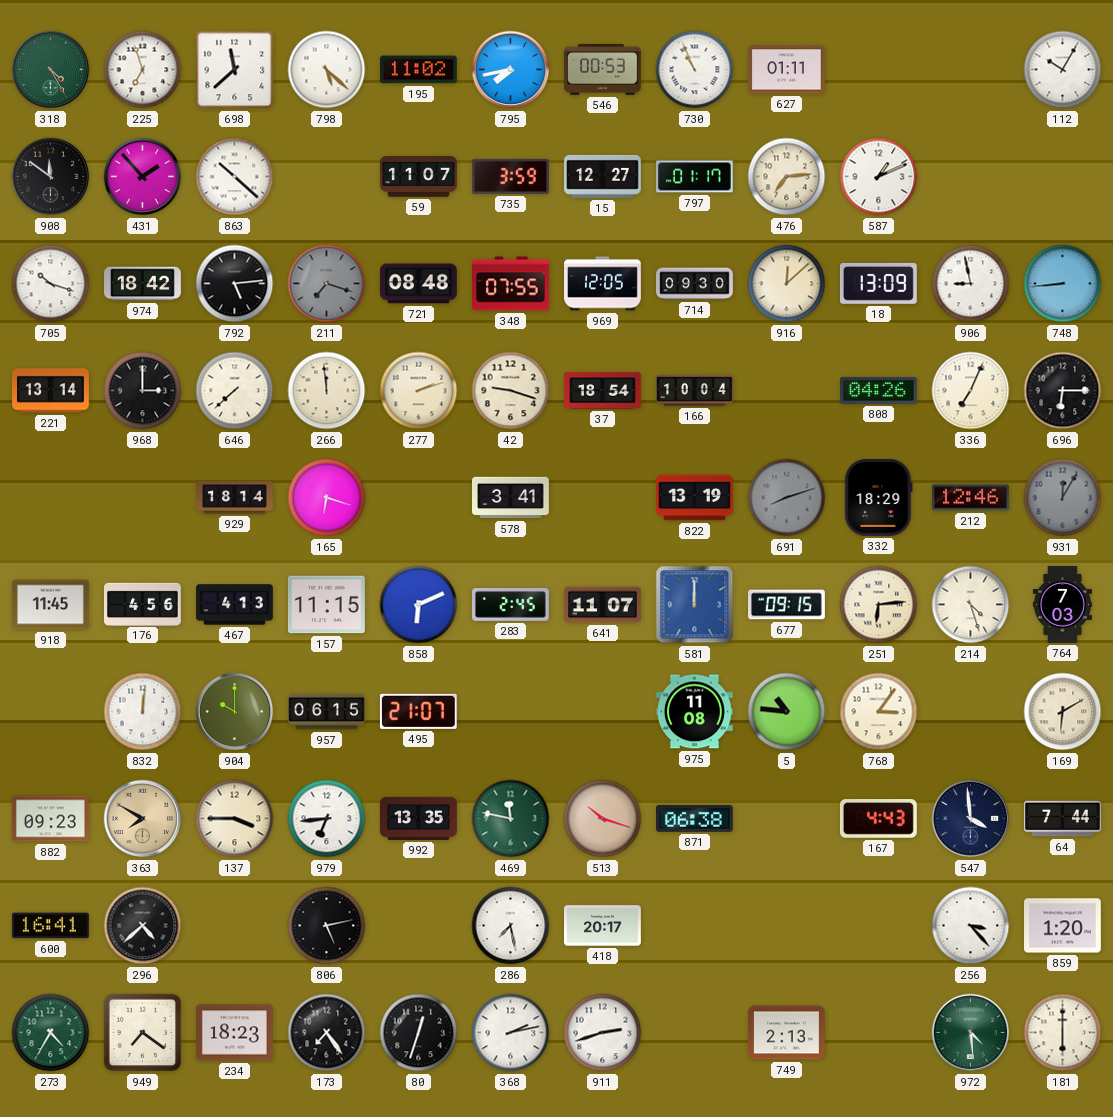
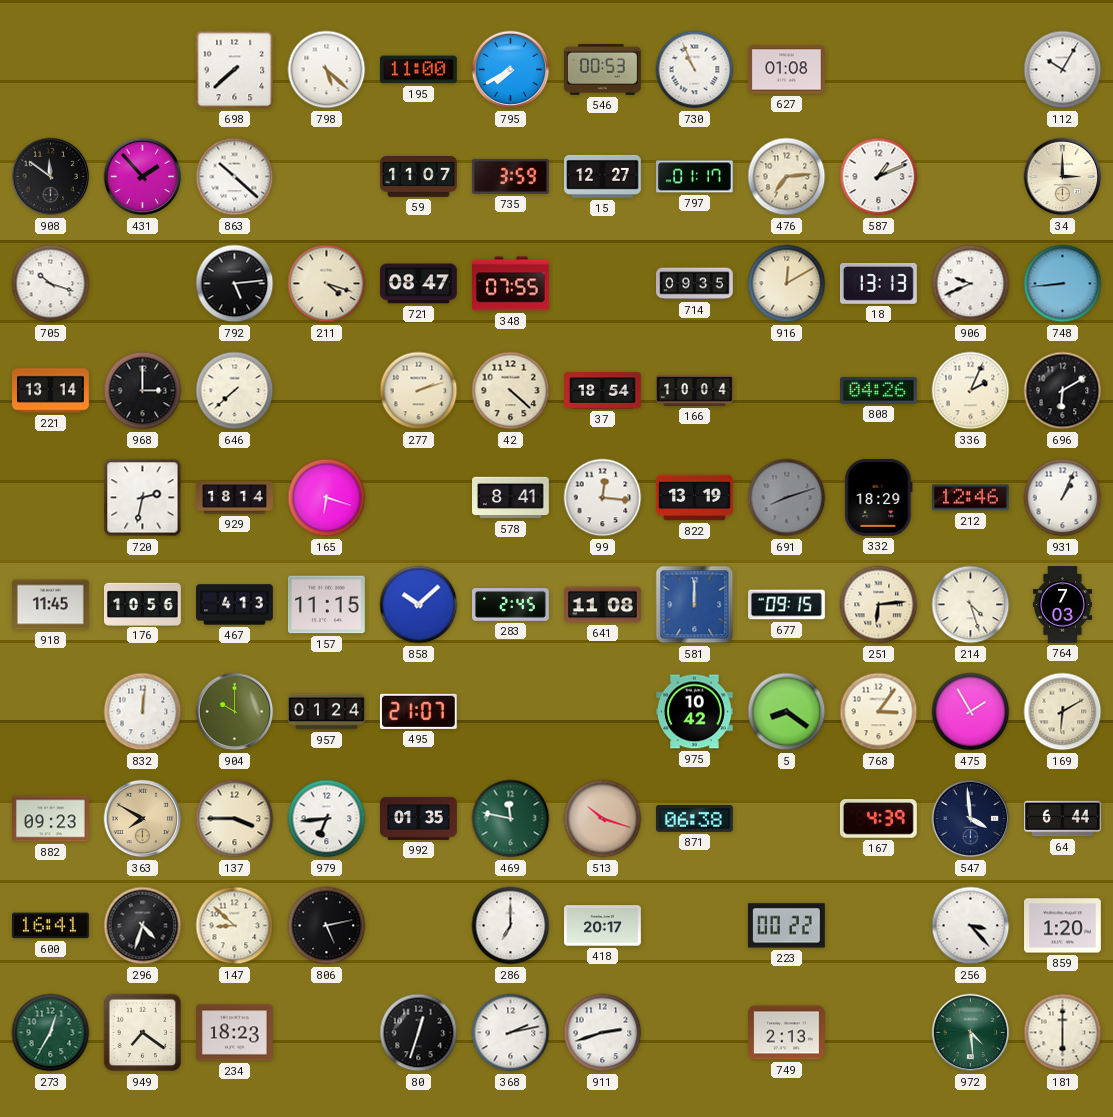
318: 4:25 -> none (51, 70)
225: 6:57 -> none (143, 70)
698: 11:38 -> 7:38 (235, 70)
195: 11:02 -> 11:00 (419, 70)
795: 7:43 -> 7:40 (511, 70)
627: 01:11 -> 01:08 (787, 70)
34: none -> 3:00 (1063, 177)
974: 18:42 -> none (143, 284)
211: 7:18 -> 4:18 (327, 284)
211 dial: grey -> cream (327, 284)
721: 08:48 -> 08:47 (419, 284)
969: 12:05 -> none (603, 284)
714: 09:30 -> 09:35 (695, 284)
916: 12:08 -> 12:10 (787, 284)
18: 13:09 -> 13:13 (879, 283)
906: 8:58 -> 9:41 (971, 284)
266: 11:59 -> none (327, 391)
42: 9:18 -> 4:22 (511, 391)
336: 7:04 -> 2:04 (971, 391)
696: 6:15 -> 6:10 (1063, 391)
720: none -> 2:32 (143, 498)
578: 3:41 -> 8:41 (511, 498)
99: none -> 12:16 (603, 498)
931: 12:05 -> 1:04 (1063, 498)
931 dial: grey -> white (1063, 498)
176: 4:56 -> 10:56 (143, 604)
858: 6:11 -> 10:08 (419, 605)
641: 11:07 -> 11:08 (603, 605)
957: 06:15 -> 01:24 (327, 712)
975: 11:08 -> 10:42 (695, 712)
5: 10:46 -> 8:21 (787, 712)
475: none -> 1:55 (971, 712)
992: 13:35 -> 01:35 (419, 818)
167: 4:43 -> 4:39 (878, 819)
64: 7:44 -> 6:44 (1063, 819)
296: 4:38 -> 4:33 (143, 926)
147: none -> 8:52 (235, 926)
286: 7:28 -> 7:00 (511, 926)
223: none -> 00:22 (786, 926)
273: 4:35 -> 12:35 (51, 1033)
173: 7:24 -> none (327, 1033)
